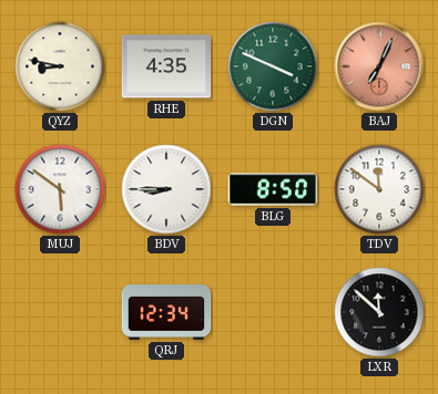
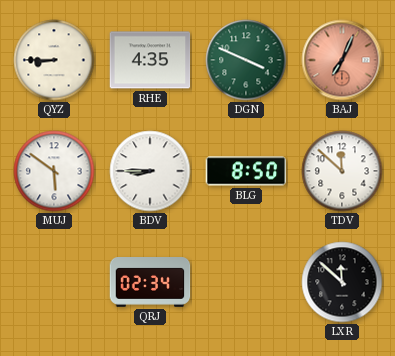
QYZ: 8:47 -> 8:45 (54, 60)
TDV: 11:51 -> 11:52 (342, 171)
QRJ: 12:34 -> 02:34 (150, 283)
